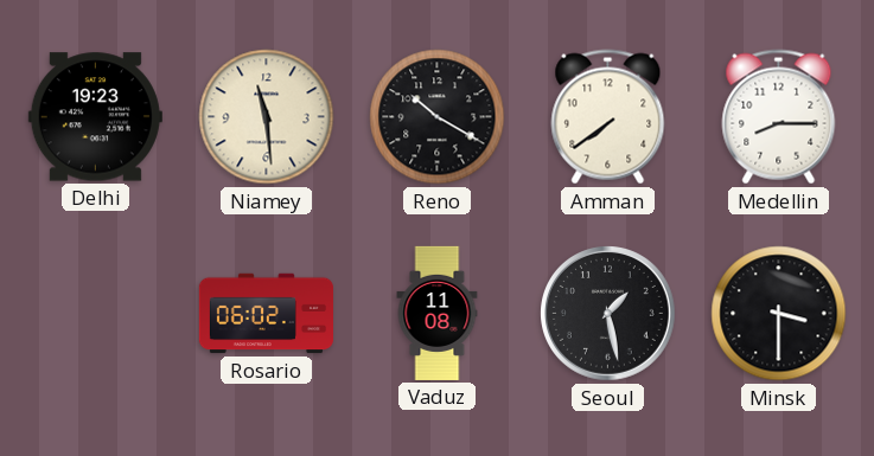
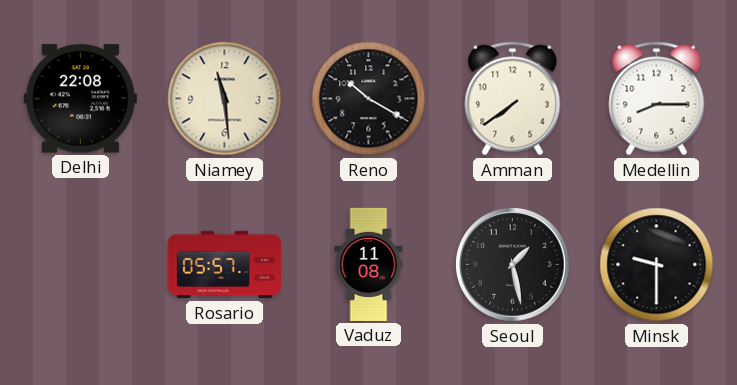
Delhi: 19:23 -> 22:08 (80, 99)
Rosario: 06:02 -> 05:57 (224, 265)
Minsk: 3:30 -> 9:30 (657, 265)
